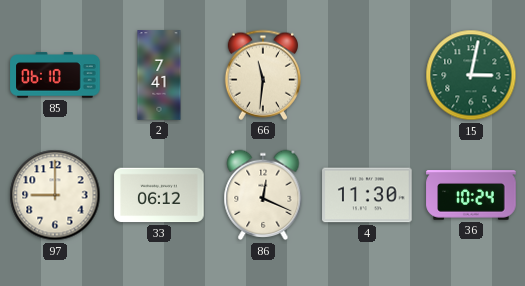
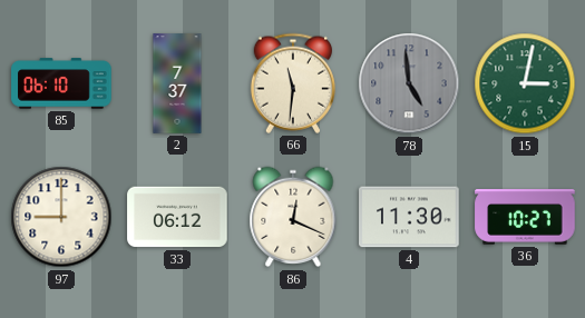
2: 7:41 -> 7:37 (177, 83)
78: none -> 4:59 (409, 83)
36: 10:24 -> 10:27 (525, 217)
